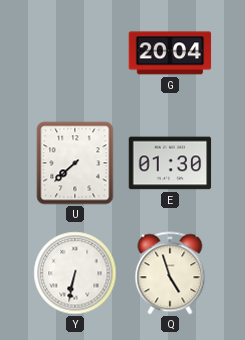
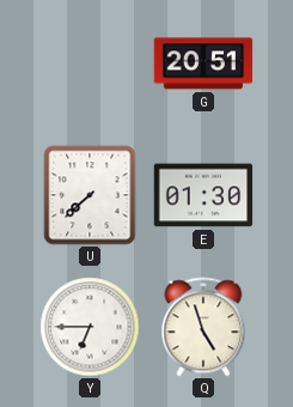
G: 20:04 -> 20:51 (203, 63)
Y: 6:32 -> 6:45 (90, 327)
